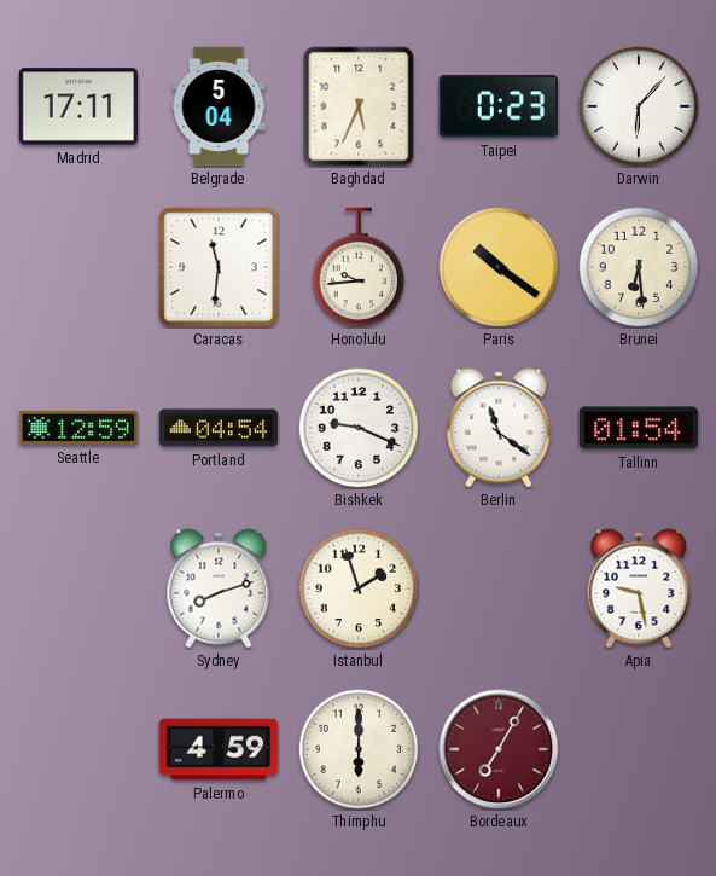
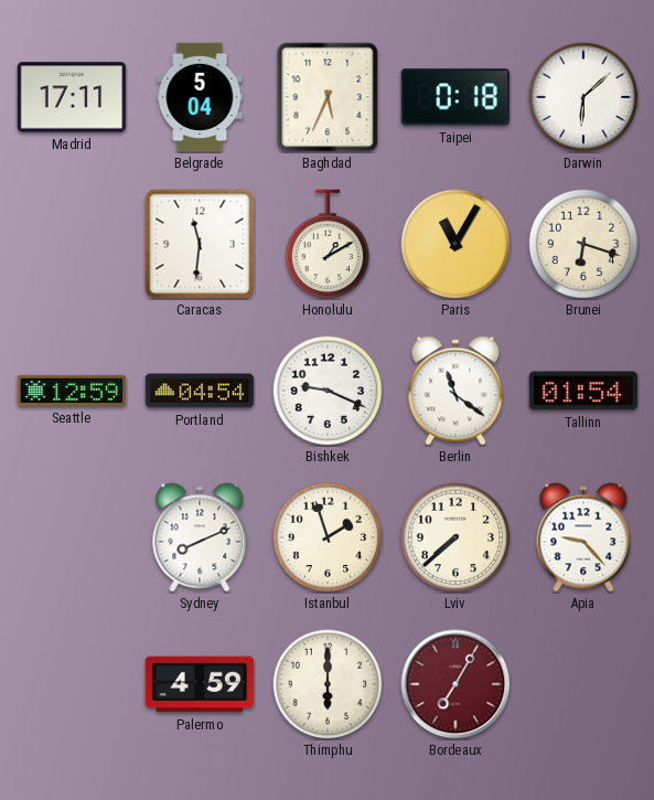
Taipei: 0:23 -> 0:18 (455, 97)
Darwin: 6:07 -> 6:08 (583, 97)
Honolulu: 9:44 -> 1:10 (328, 244)
Paris: 10:21 -> 11:05 (455, 244)
Brunei: 6:29 -> 6:18 (583, 244)
Sydney: 8:12 -> 8:11 (200, 537)
Lviv: none -> 7:38 (455, 537)
Apia: 9:28 -> 9:23 (583, 537)
